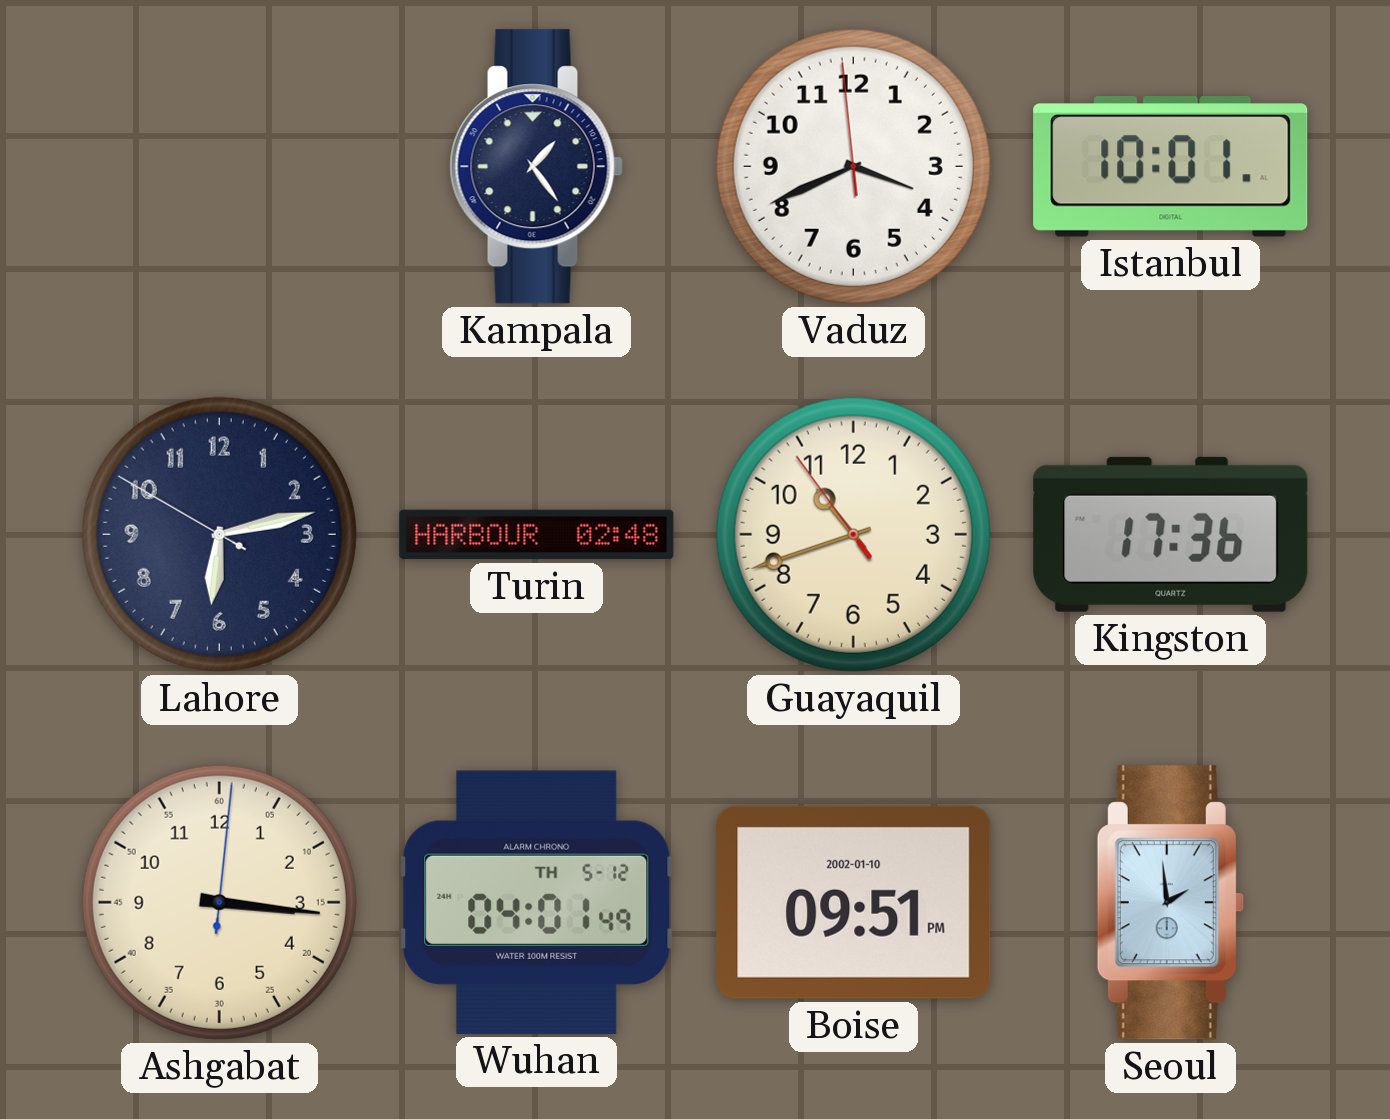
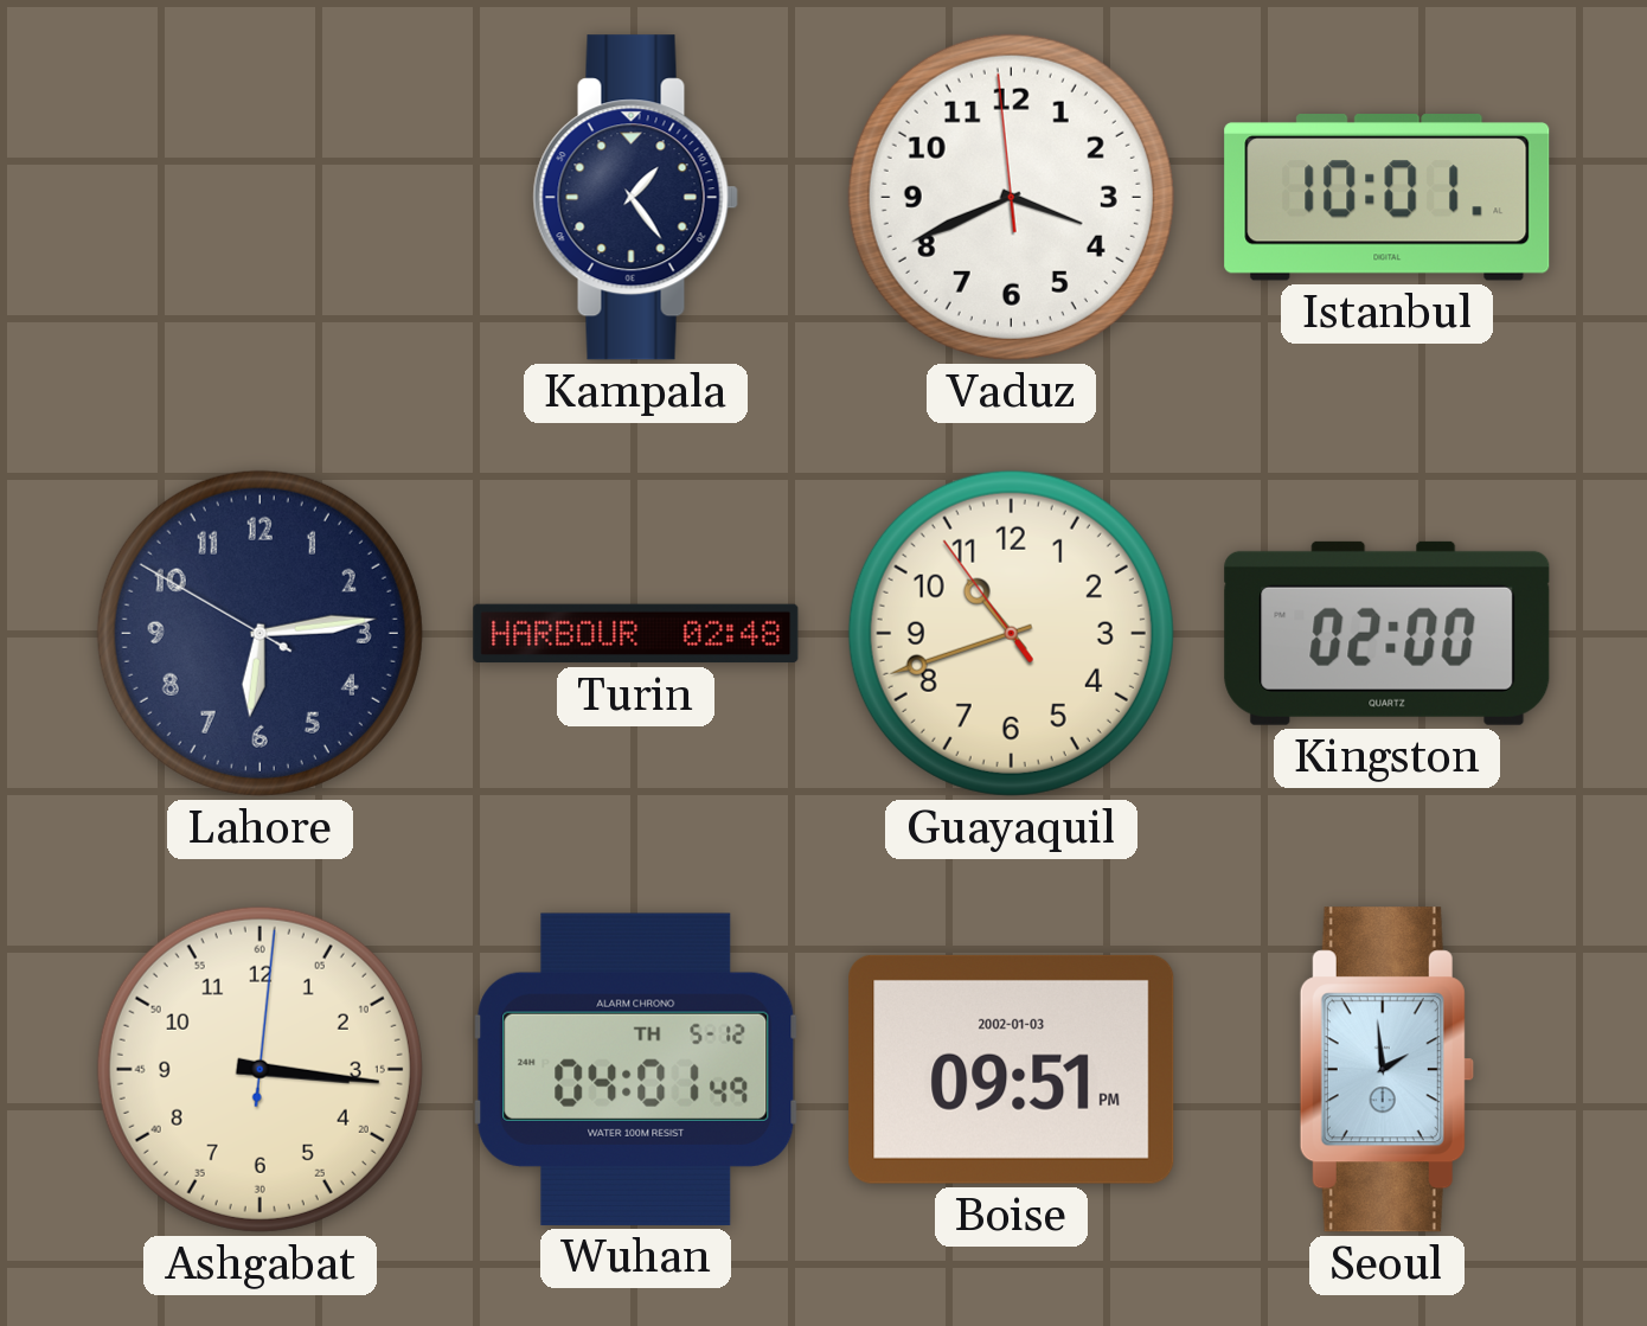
Lahore: 6:12 -> 6:13 (259, 633)
Kingston: 17:36 -> 02:00 (1388, 633)
Boise date: 2002-01-10 -> 2002-01-03 (1012, 1069)
